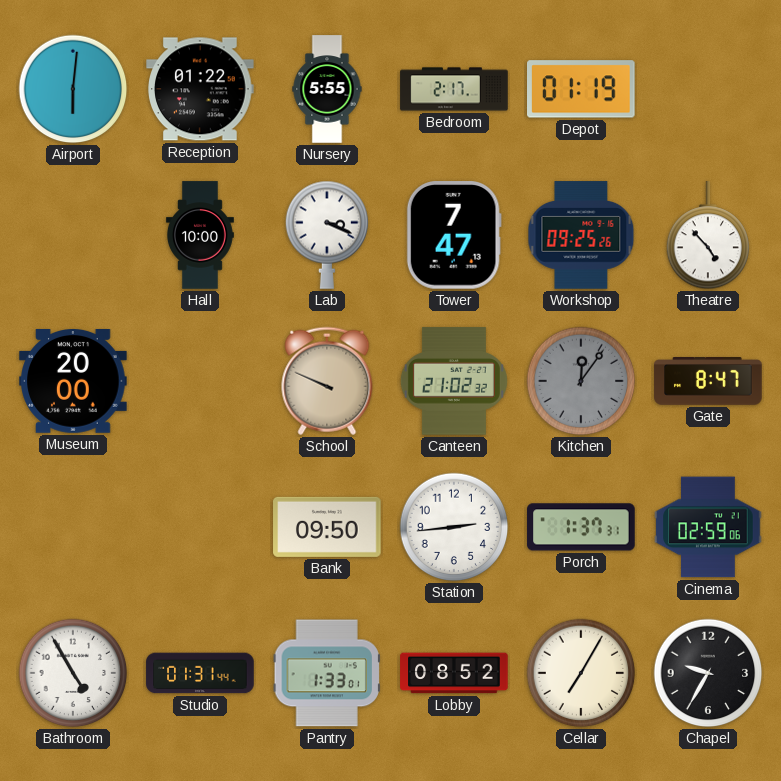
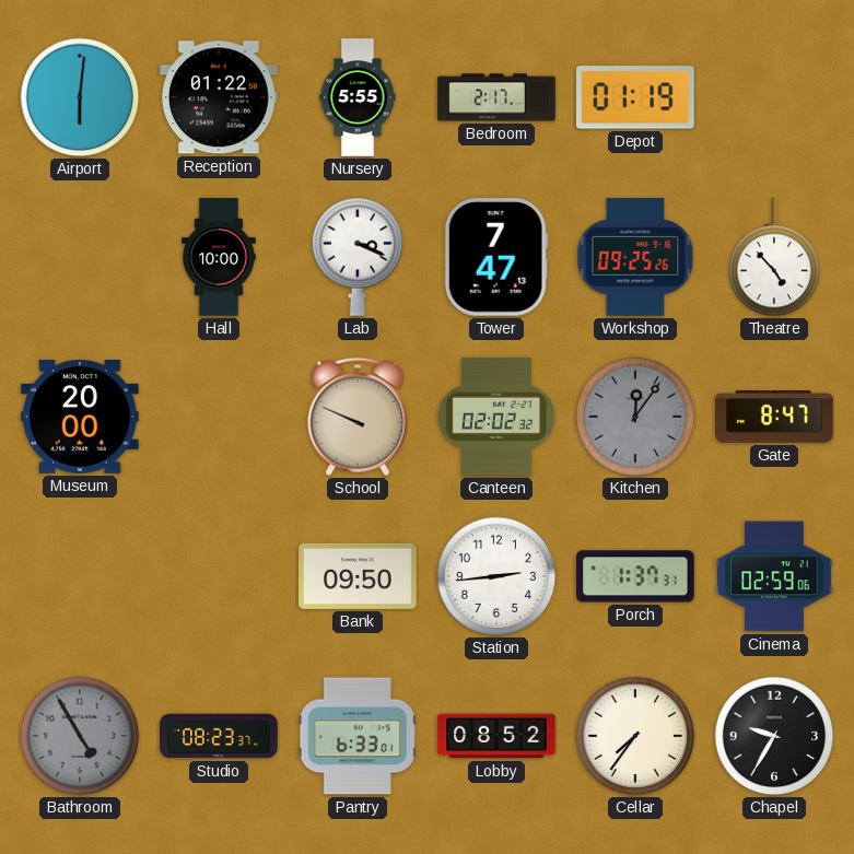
Canteen: 21:02 -> 02:02 (496, 417)
Bathroom dial: white -> grey (80, 736)
Studio: 01:31 -> 08:23 (219, 736)
Pantry: 1:33 -> 6:33 (358, 736)
Cellar: 7:05 -> 7:36 (635, 736)
